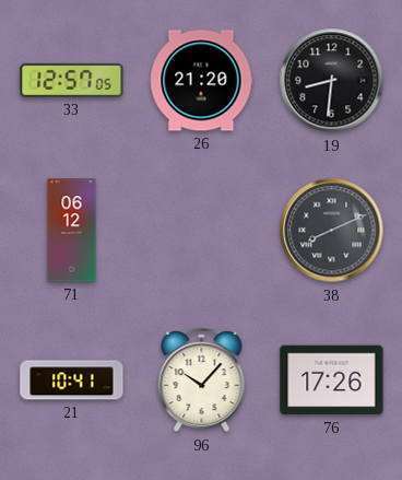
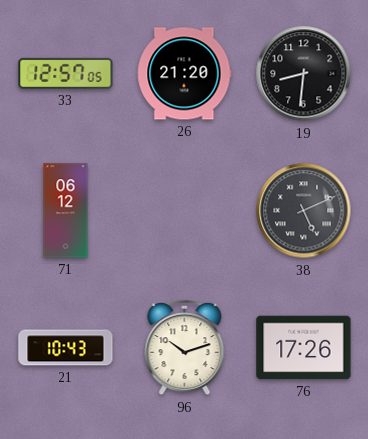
38: 8:11 -> 5:11 (304, 211)
21: 10:41 -> 10:43 (66, 348)
96: 10:07 -> 10:12 (185, 348)
